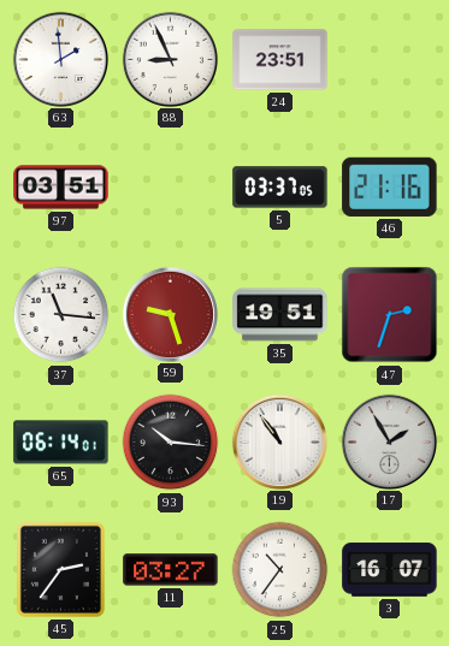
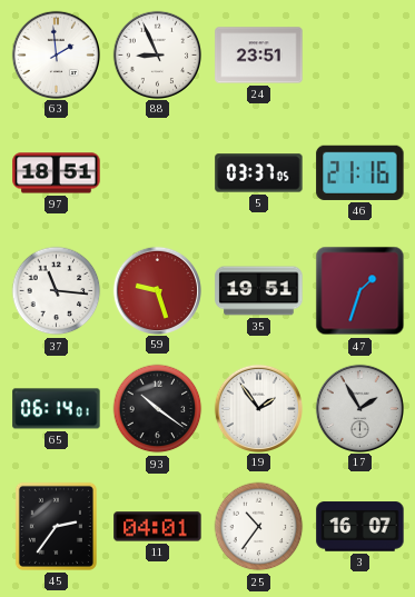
97: 03:51 -> 18:51 (57, 173)
47: 2:33 -> 1:33 (360, 291)
93: 10:16 -> 10:21 (158, 409)
19: 10:54 -> 1:54 (258, 408)
11: 03:27 -> 04:01 (158, 527)
